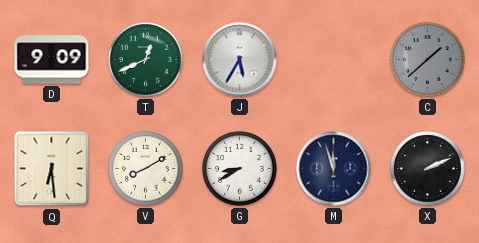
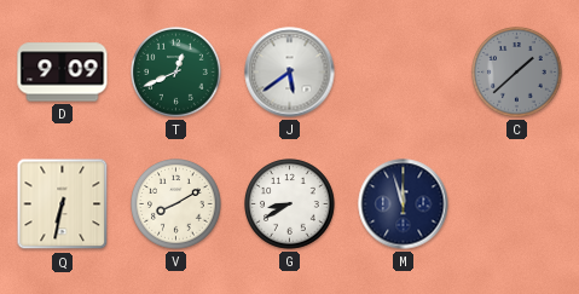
J: 5:35 -> 5:39 (290, 73)
Q: 6:29 -> 6:32 (63, 204)
X: 2:11 -> none (428, 169)
